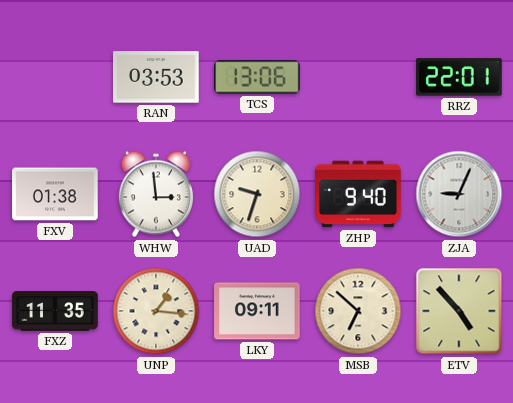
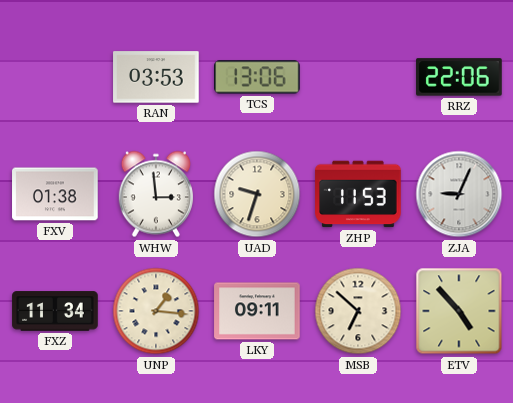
RRZ: 22:01 -> 22:06 (459, 77)
ZHP: 9:40 -> 11:53 (358, 194)
FXZ: 11:35 -> 11:34 (55, 311)
